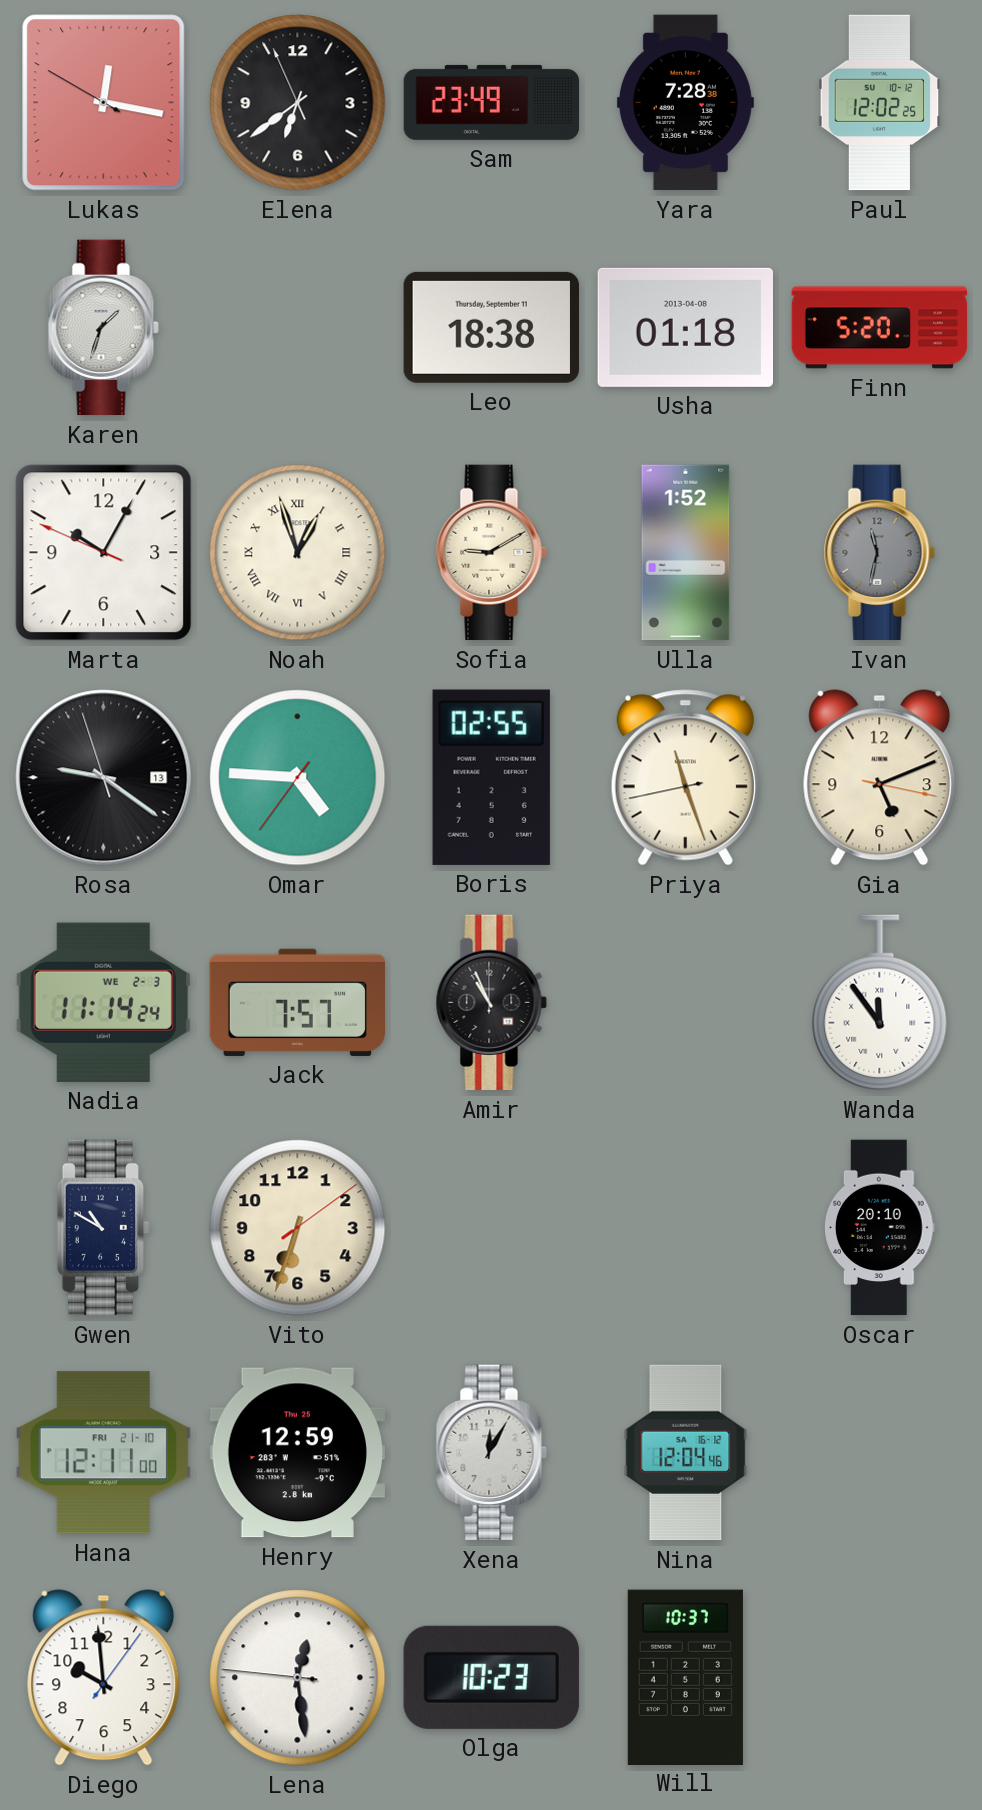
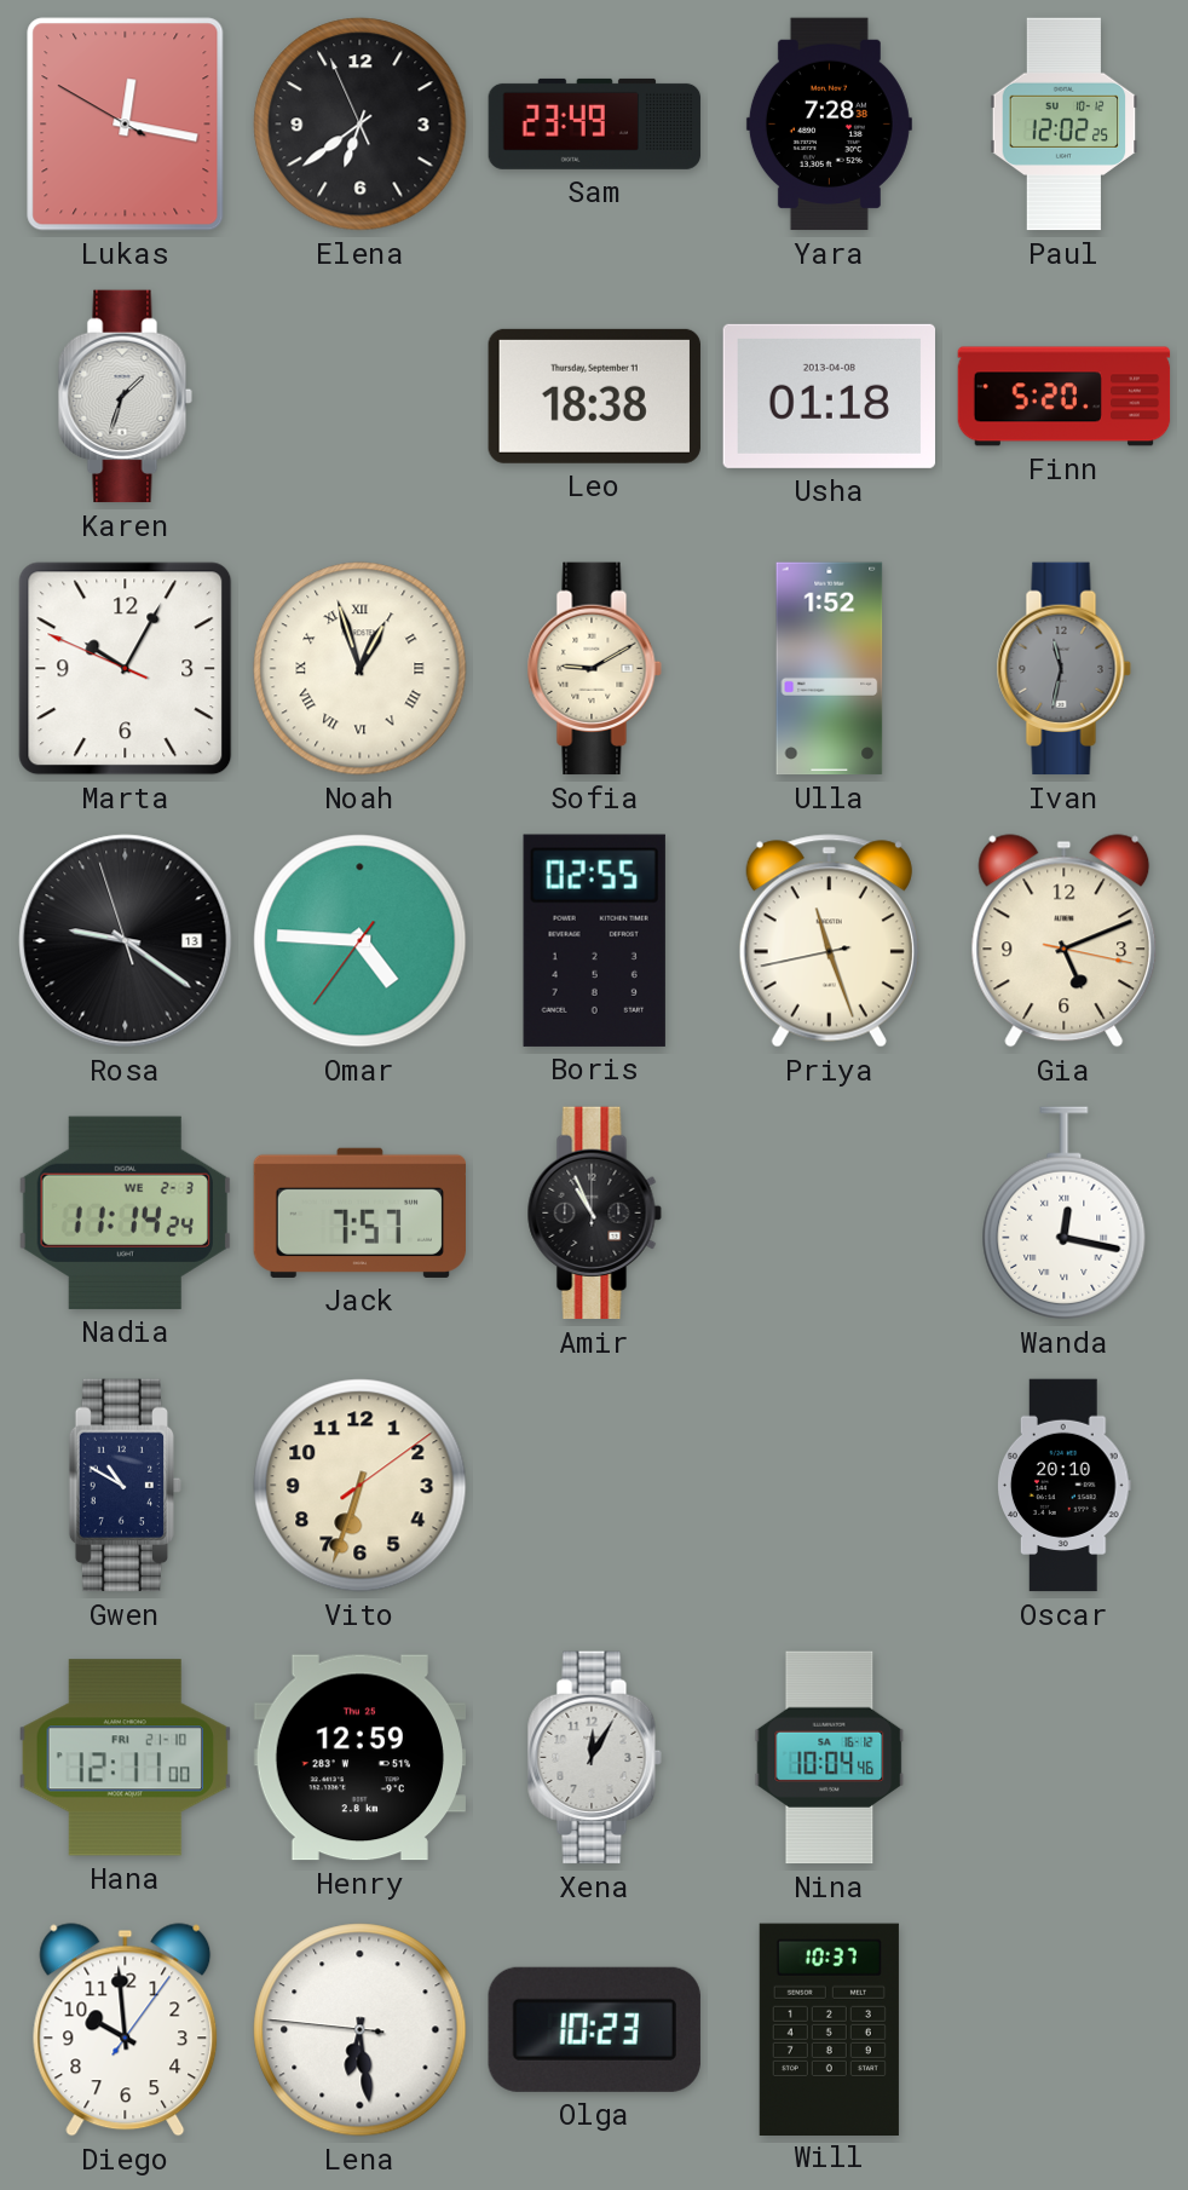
Wanda: 11:54 -> 12:17 (1065, 1214)
Nina: 12:04 -> 10:04 (830, 1758)
Lena: 12:28 -> 6:28 (361, 2030)
